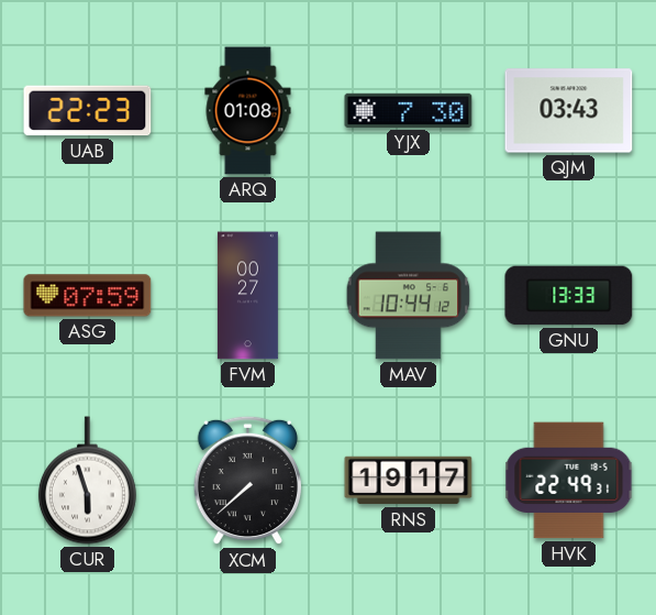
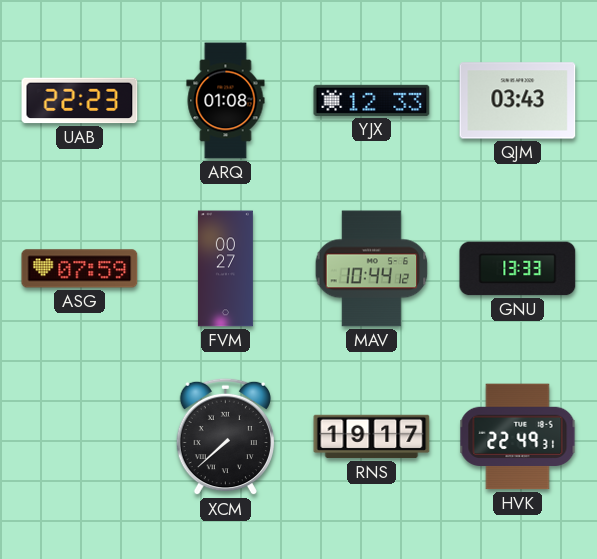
YJX: 7:30 -> 12:33 (372, 100)
CUR: 5:57 -> none (87, 481)
